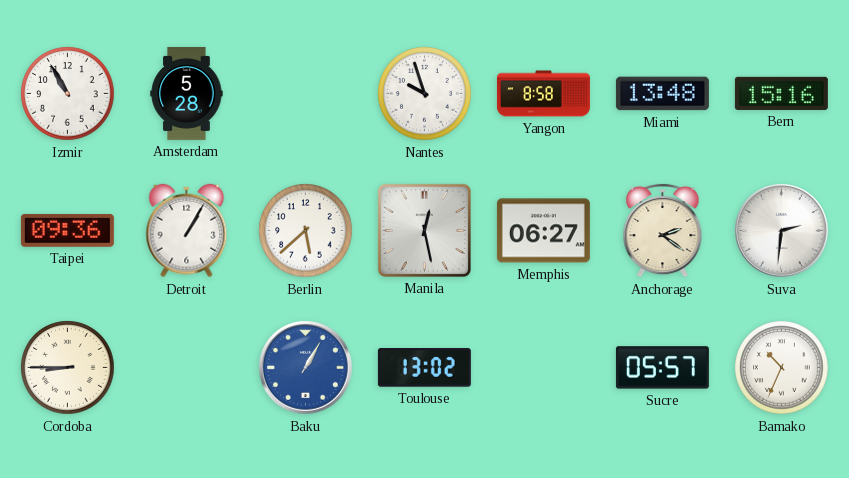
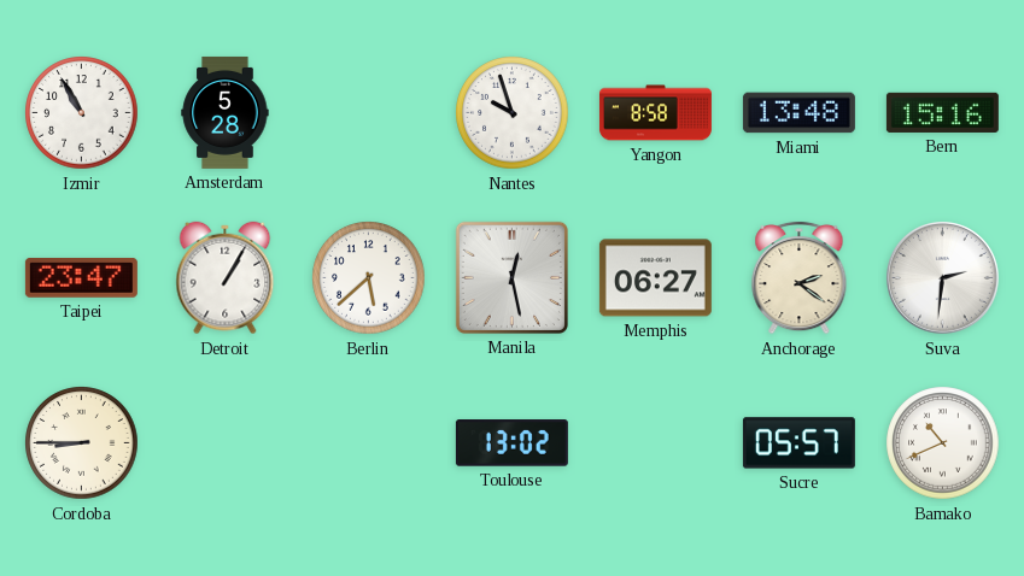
Taipei: 09:36 -> 23:47 (81, 277)
Baku: 1:05 -> none (306, 368)
Bamako: 10:34 -> 10:41 (943, 443)
